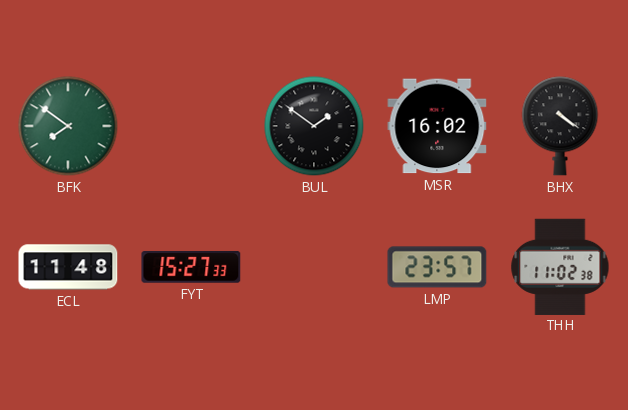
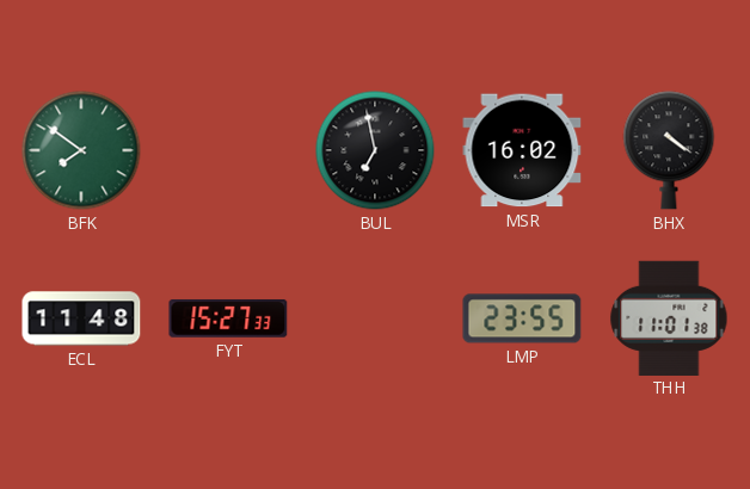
BUL: 1:51 -> 6:58 (375, 150)
LMP: 23:57 -> 23:55 (522, 318)
THH: 11:02 -> 11:01 (669, 317)
